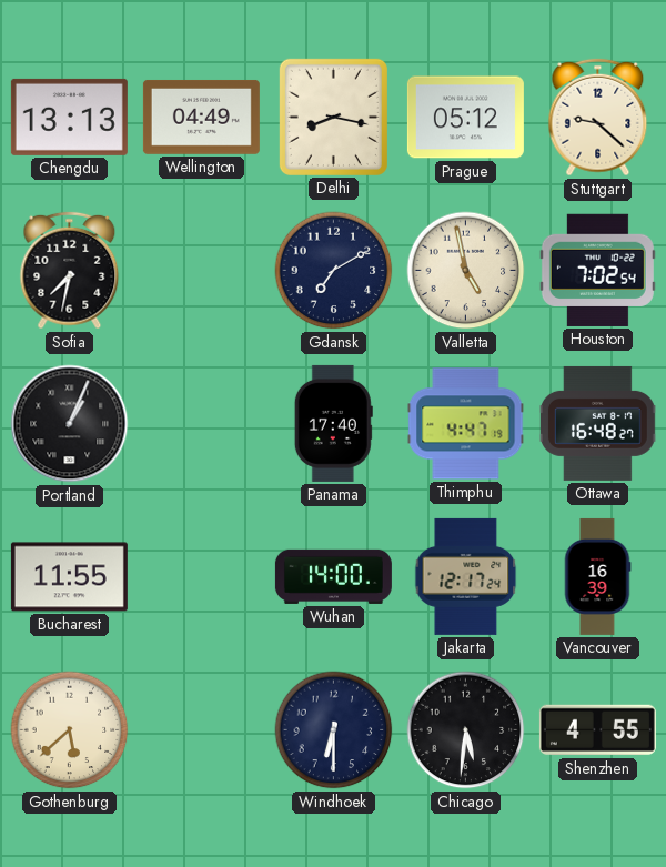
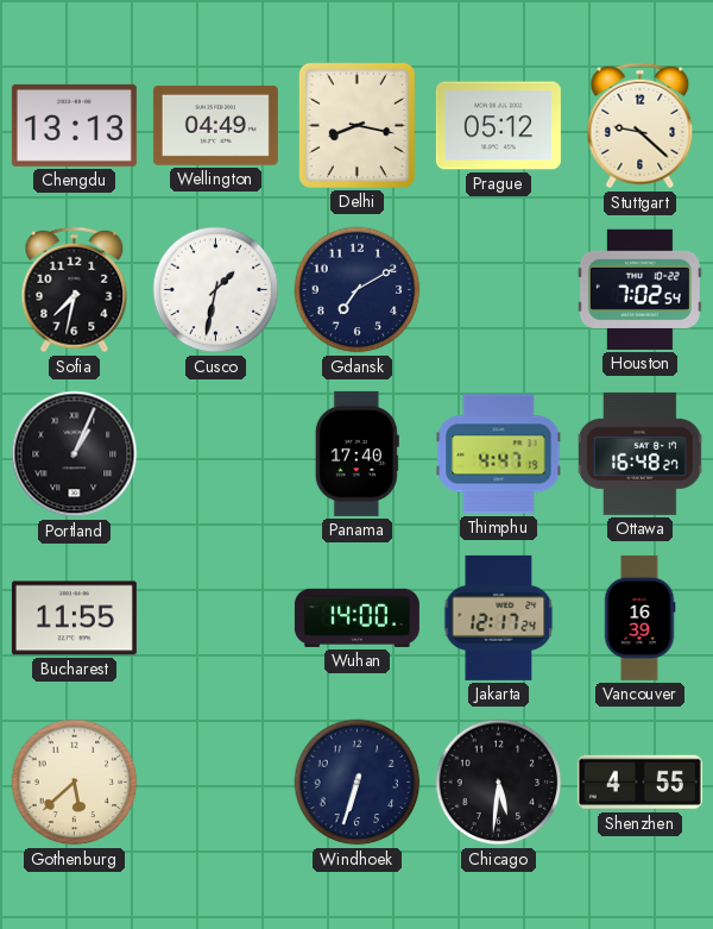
Cusco: none -> 1:32 (216, 290)
Valletta: 4:58 -> none (466, 271)
Windhoek: 6:30 -> 6:33 (358, 783)
